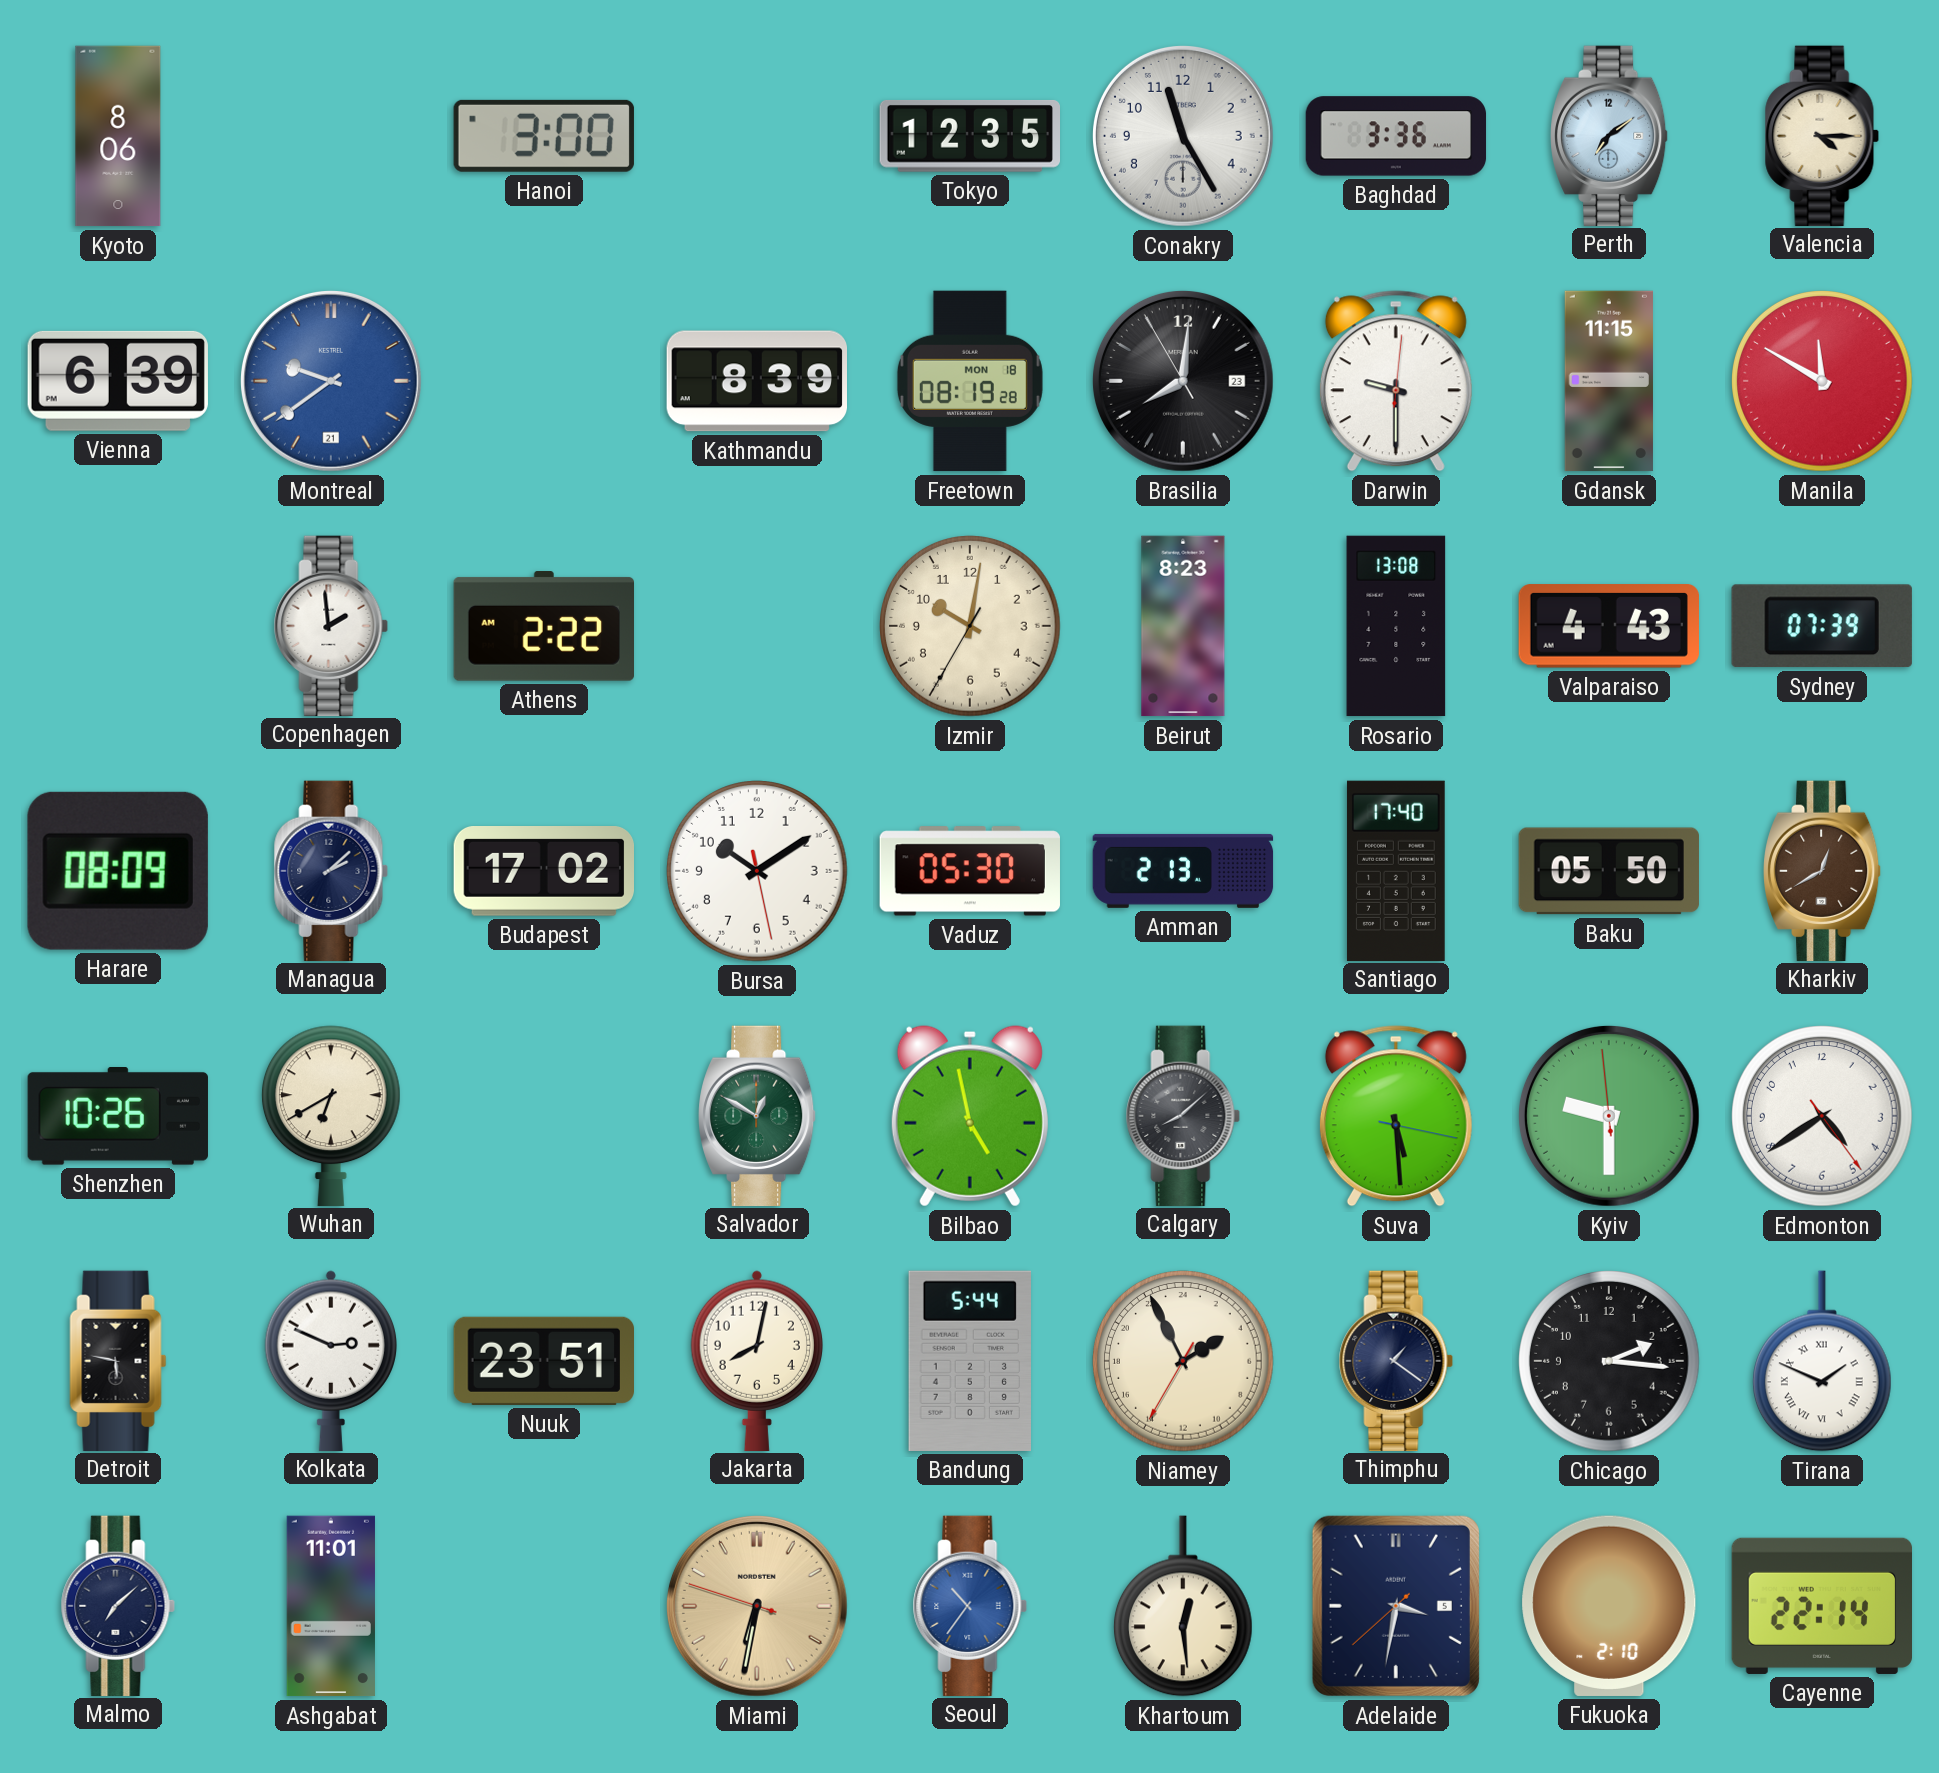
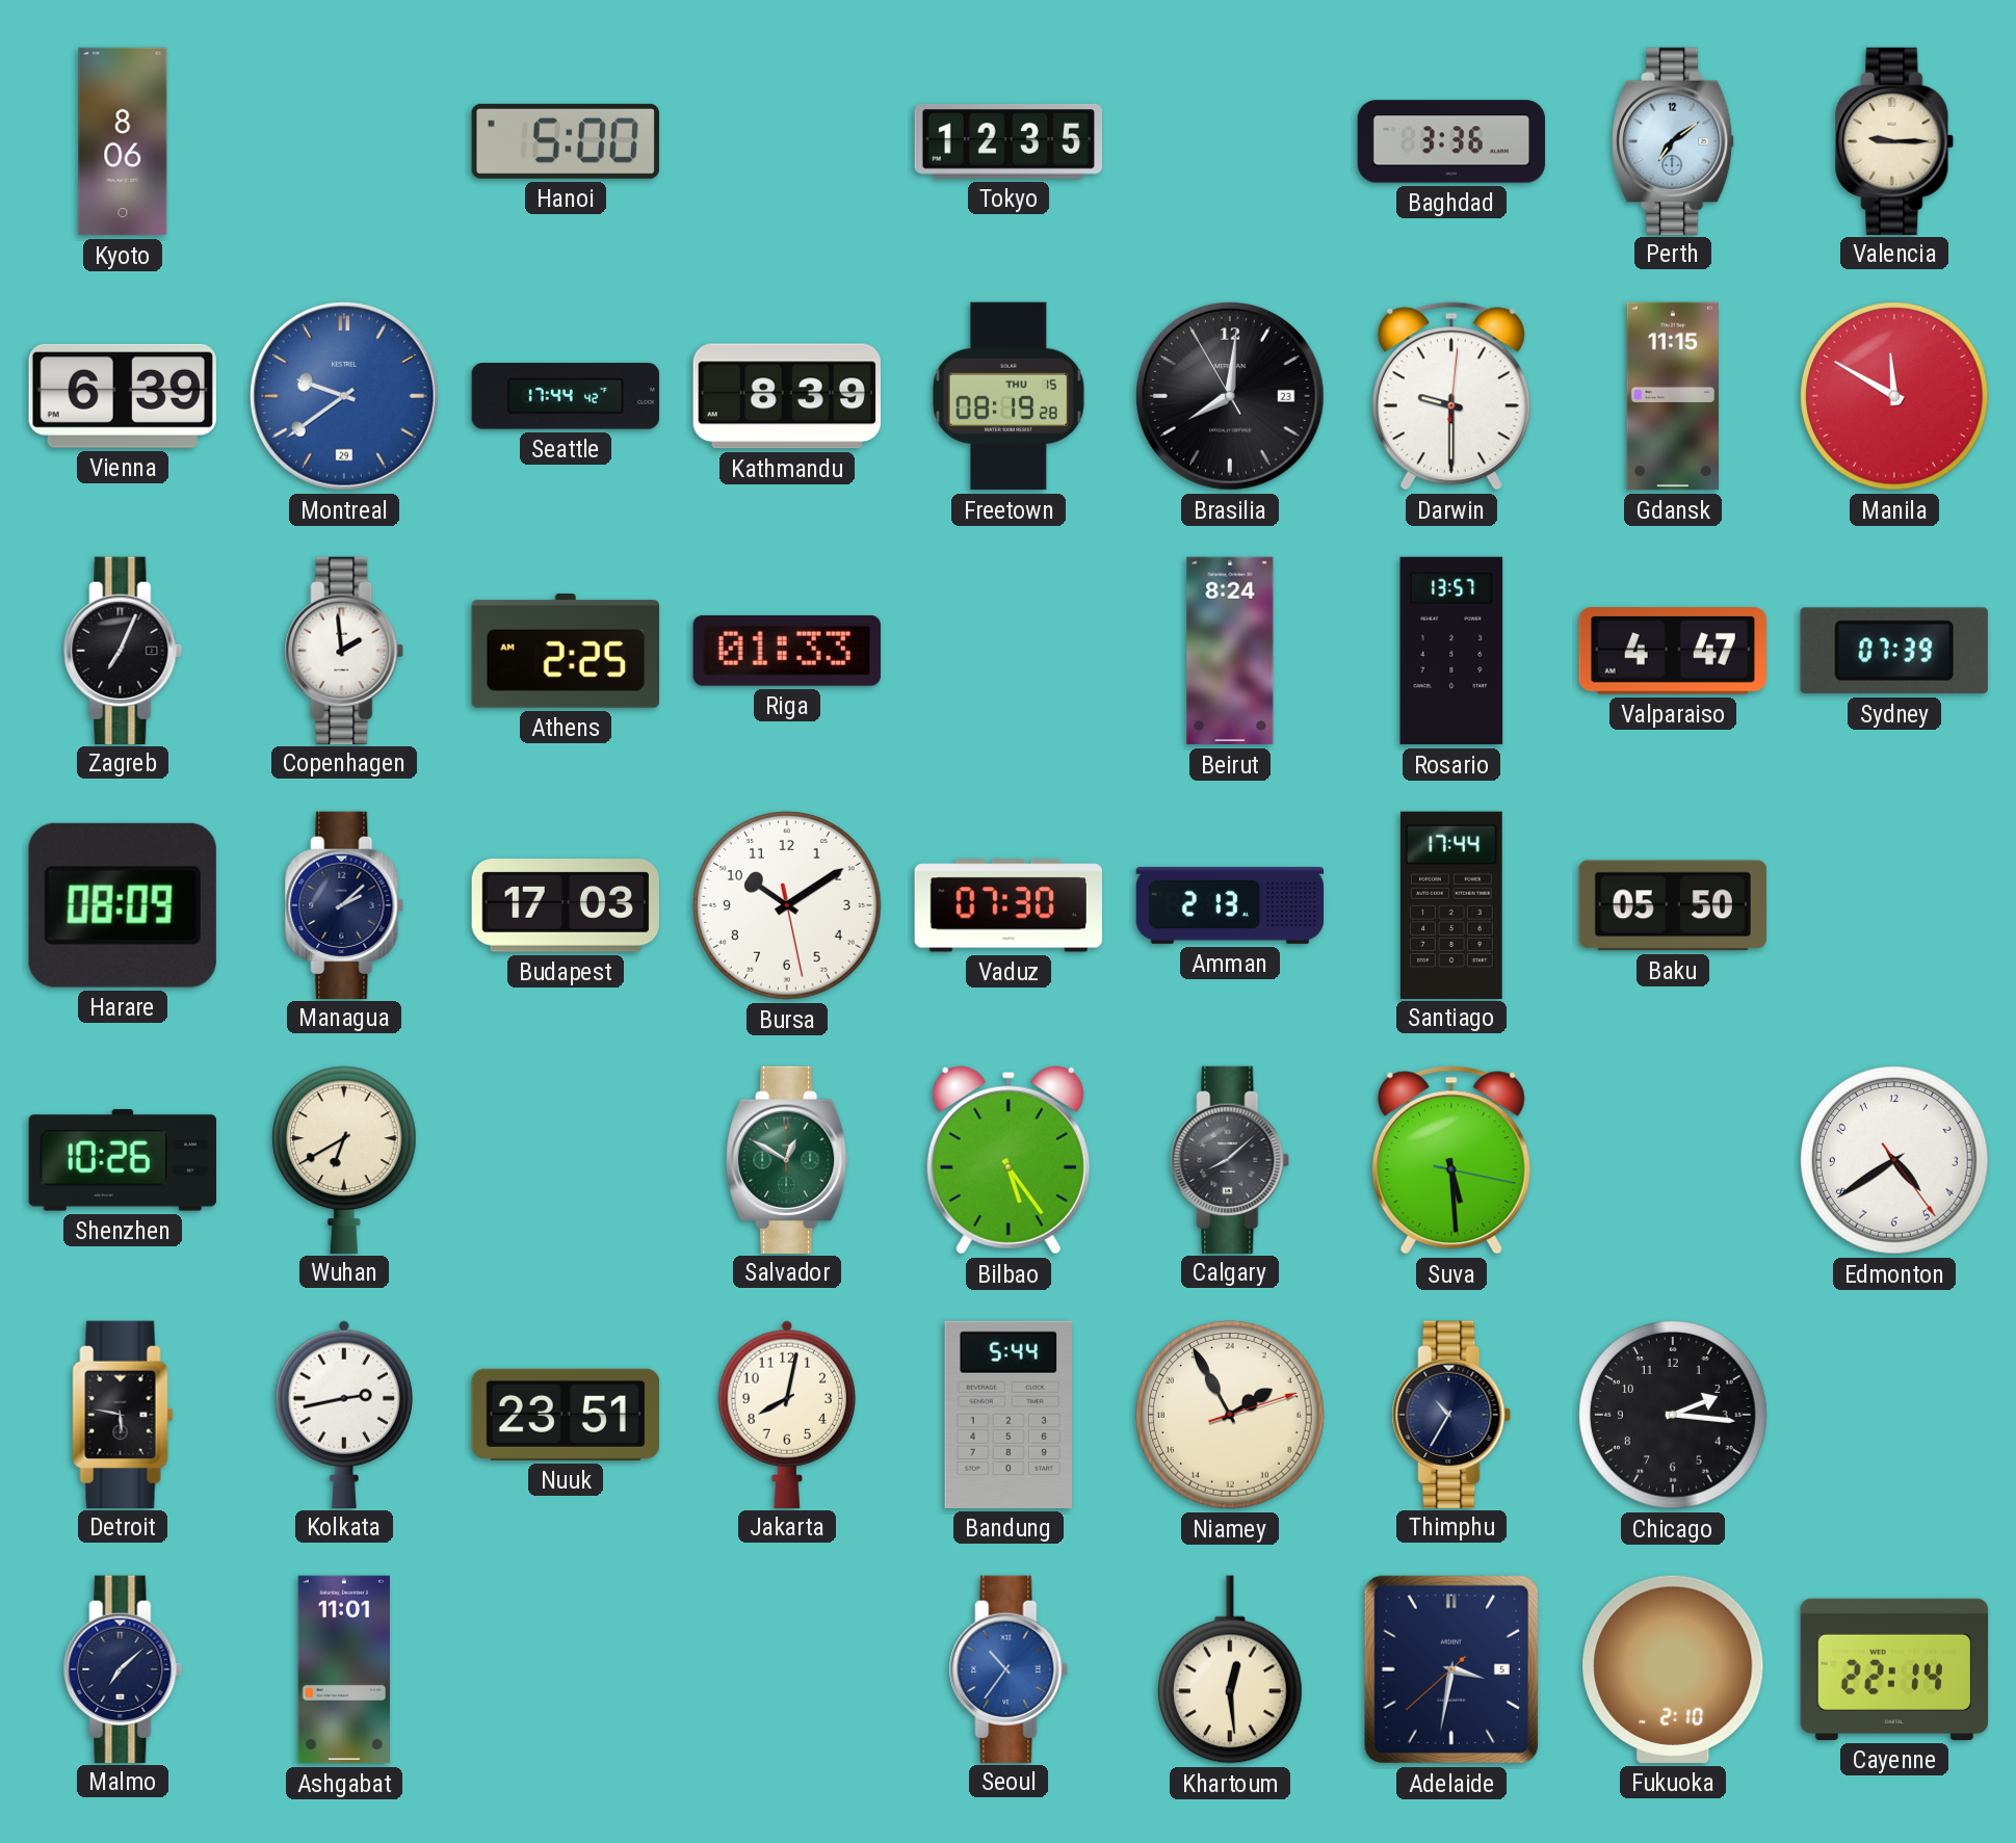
Hanoi: 3:00 -> 5:00 (566, 141)
Conakry: 11:25 -> none (1183, 136)
Valencia: 4:15 -> 9:15 (1894, 140)
Montreal date: 21 -> 29 (344, 396)
Seattle: none -> 17:44 (565, 396)
Freetown date: MON 18 -> THU 15 (1009, 396)
Zagreb: none -> 7:04 (123, 650)
Athens: 2:22 -> 2:25 (565, 652)
Riga: none -> 01:33 (787, 651)
Izmir: 10:01 -> none (971, 627)
Beirut: 8:23 -> 8:24 (1230, 651)
Rosario: 13:08 -> 13:57 (1451, 651)
Valparaiso: 4:43 -> 4:47 (1673, 651)
Budapest: 17:02 -> 17:03 (565, 906)
Vaduz: 05:30 -> 07:30 (1009, 905)
Santiago: 17:40 -> 17:44 (1451, 904)
Kharkiv: 12:40 -> none (1823, 870)
Bilbao: 4:58 -> 5:24 (1009, 1160)
Kyiv: 9:29 -> none (1609, 1116)
Kolkata: 2:49 -> 2:43 (343, 1414)
Niamey: 3:55:35 -> 3:55:12 (1231, 1416)
Thimphu: 1:21 -> 10:35 (1451, 1414)
Tirana: 1:49 -> none (1822, 1361)
Miami: 6:31 -> none (757, 1606)
